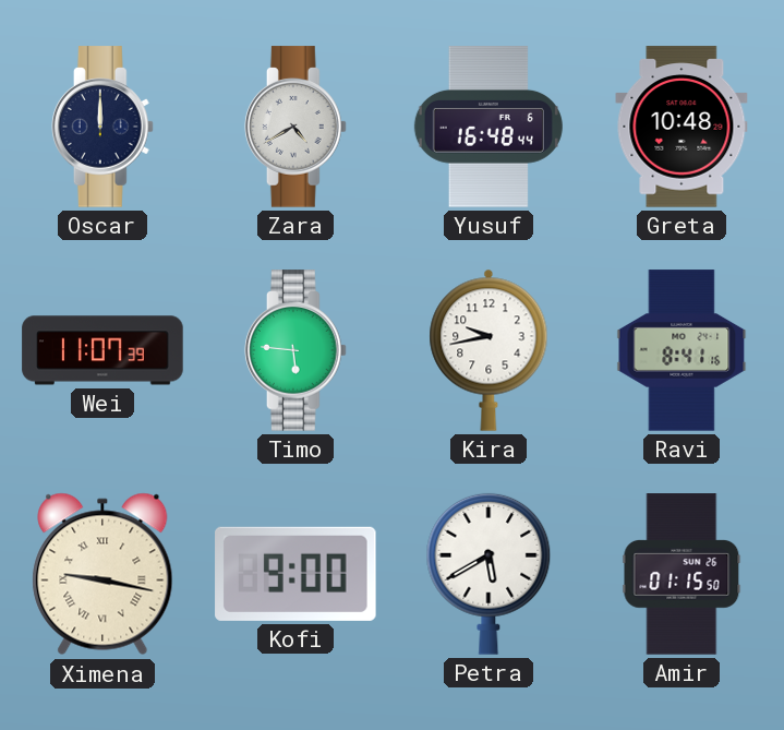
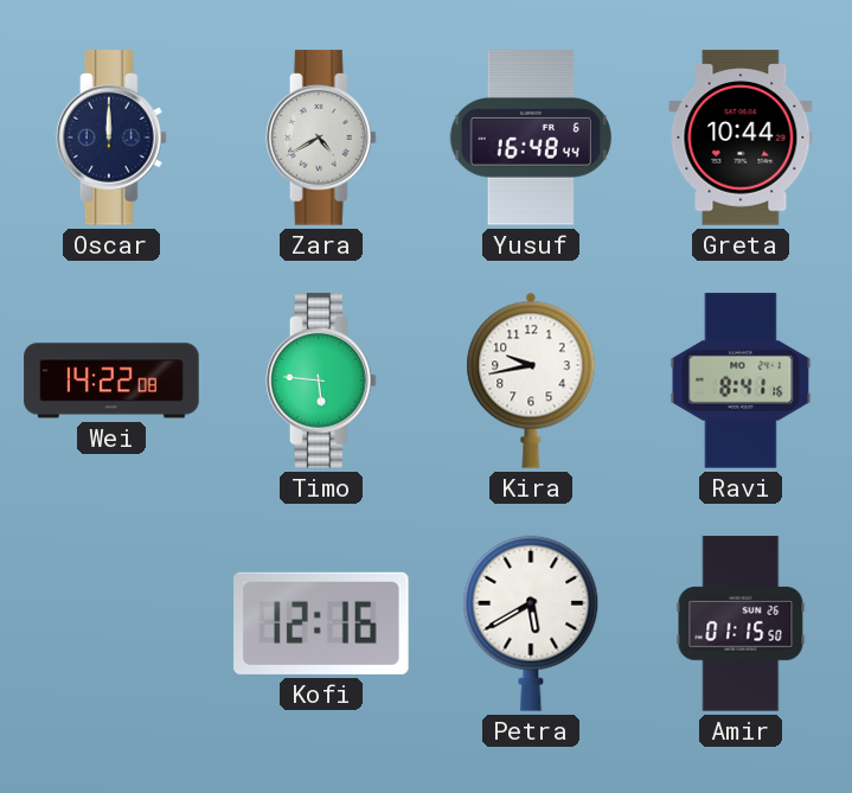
Greta: 10:48 -> 10:44 (741, 138)
Wei: 11:07 -> 14:22 (111, 380)
Ximena: 9:17 -> none (102, 574)
Kofi: 9:00 -> 12:16 (321, 623)
